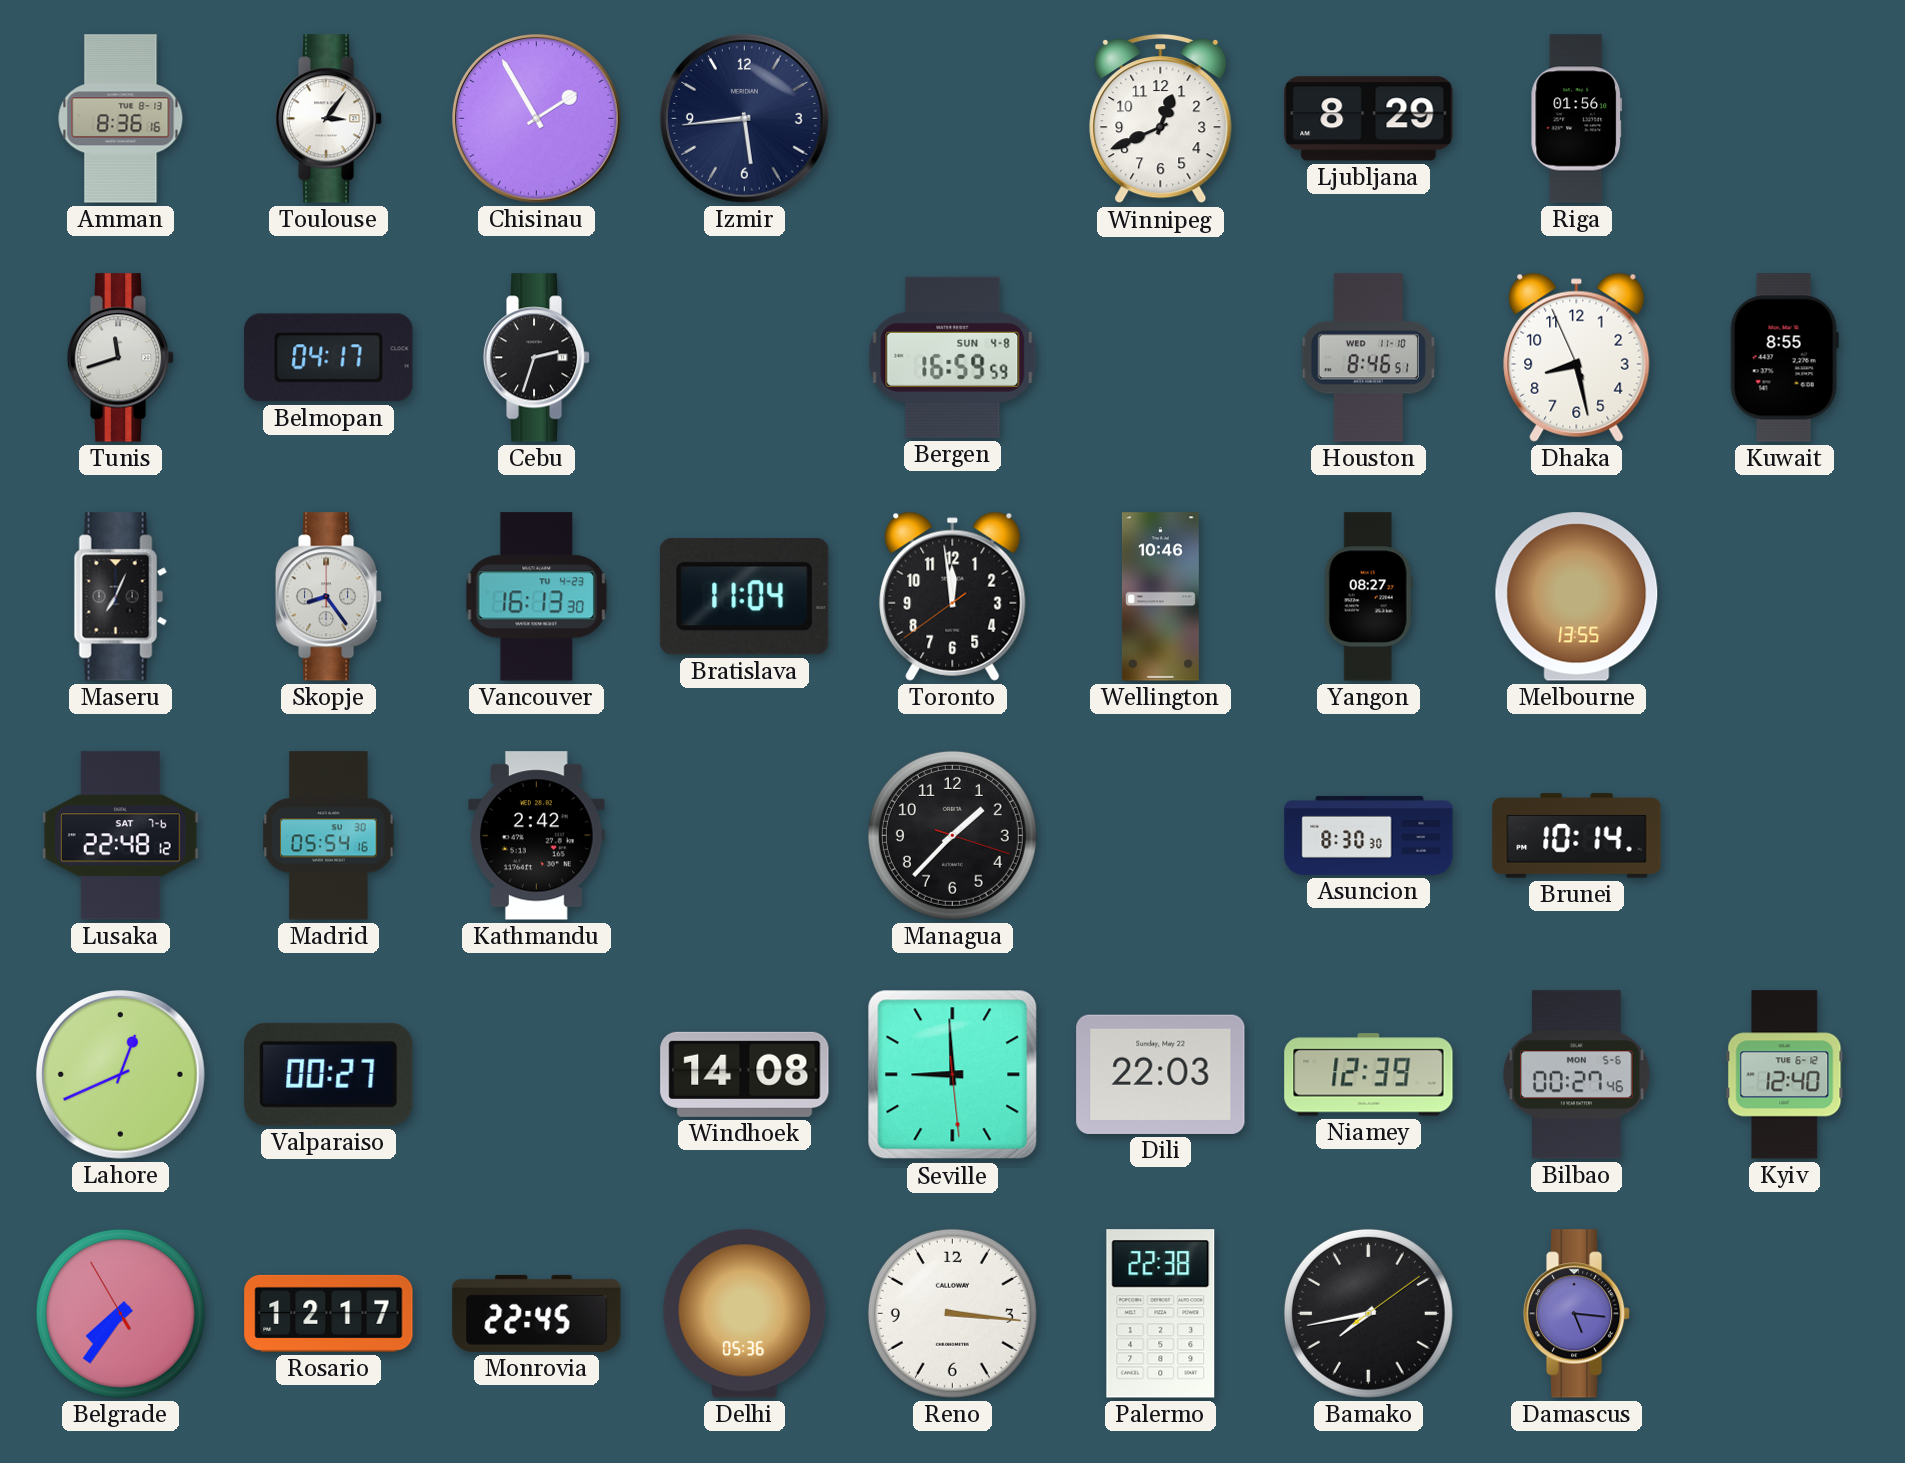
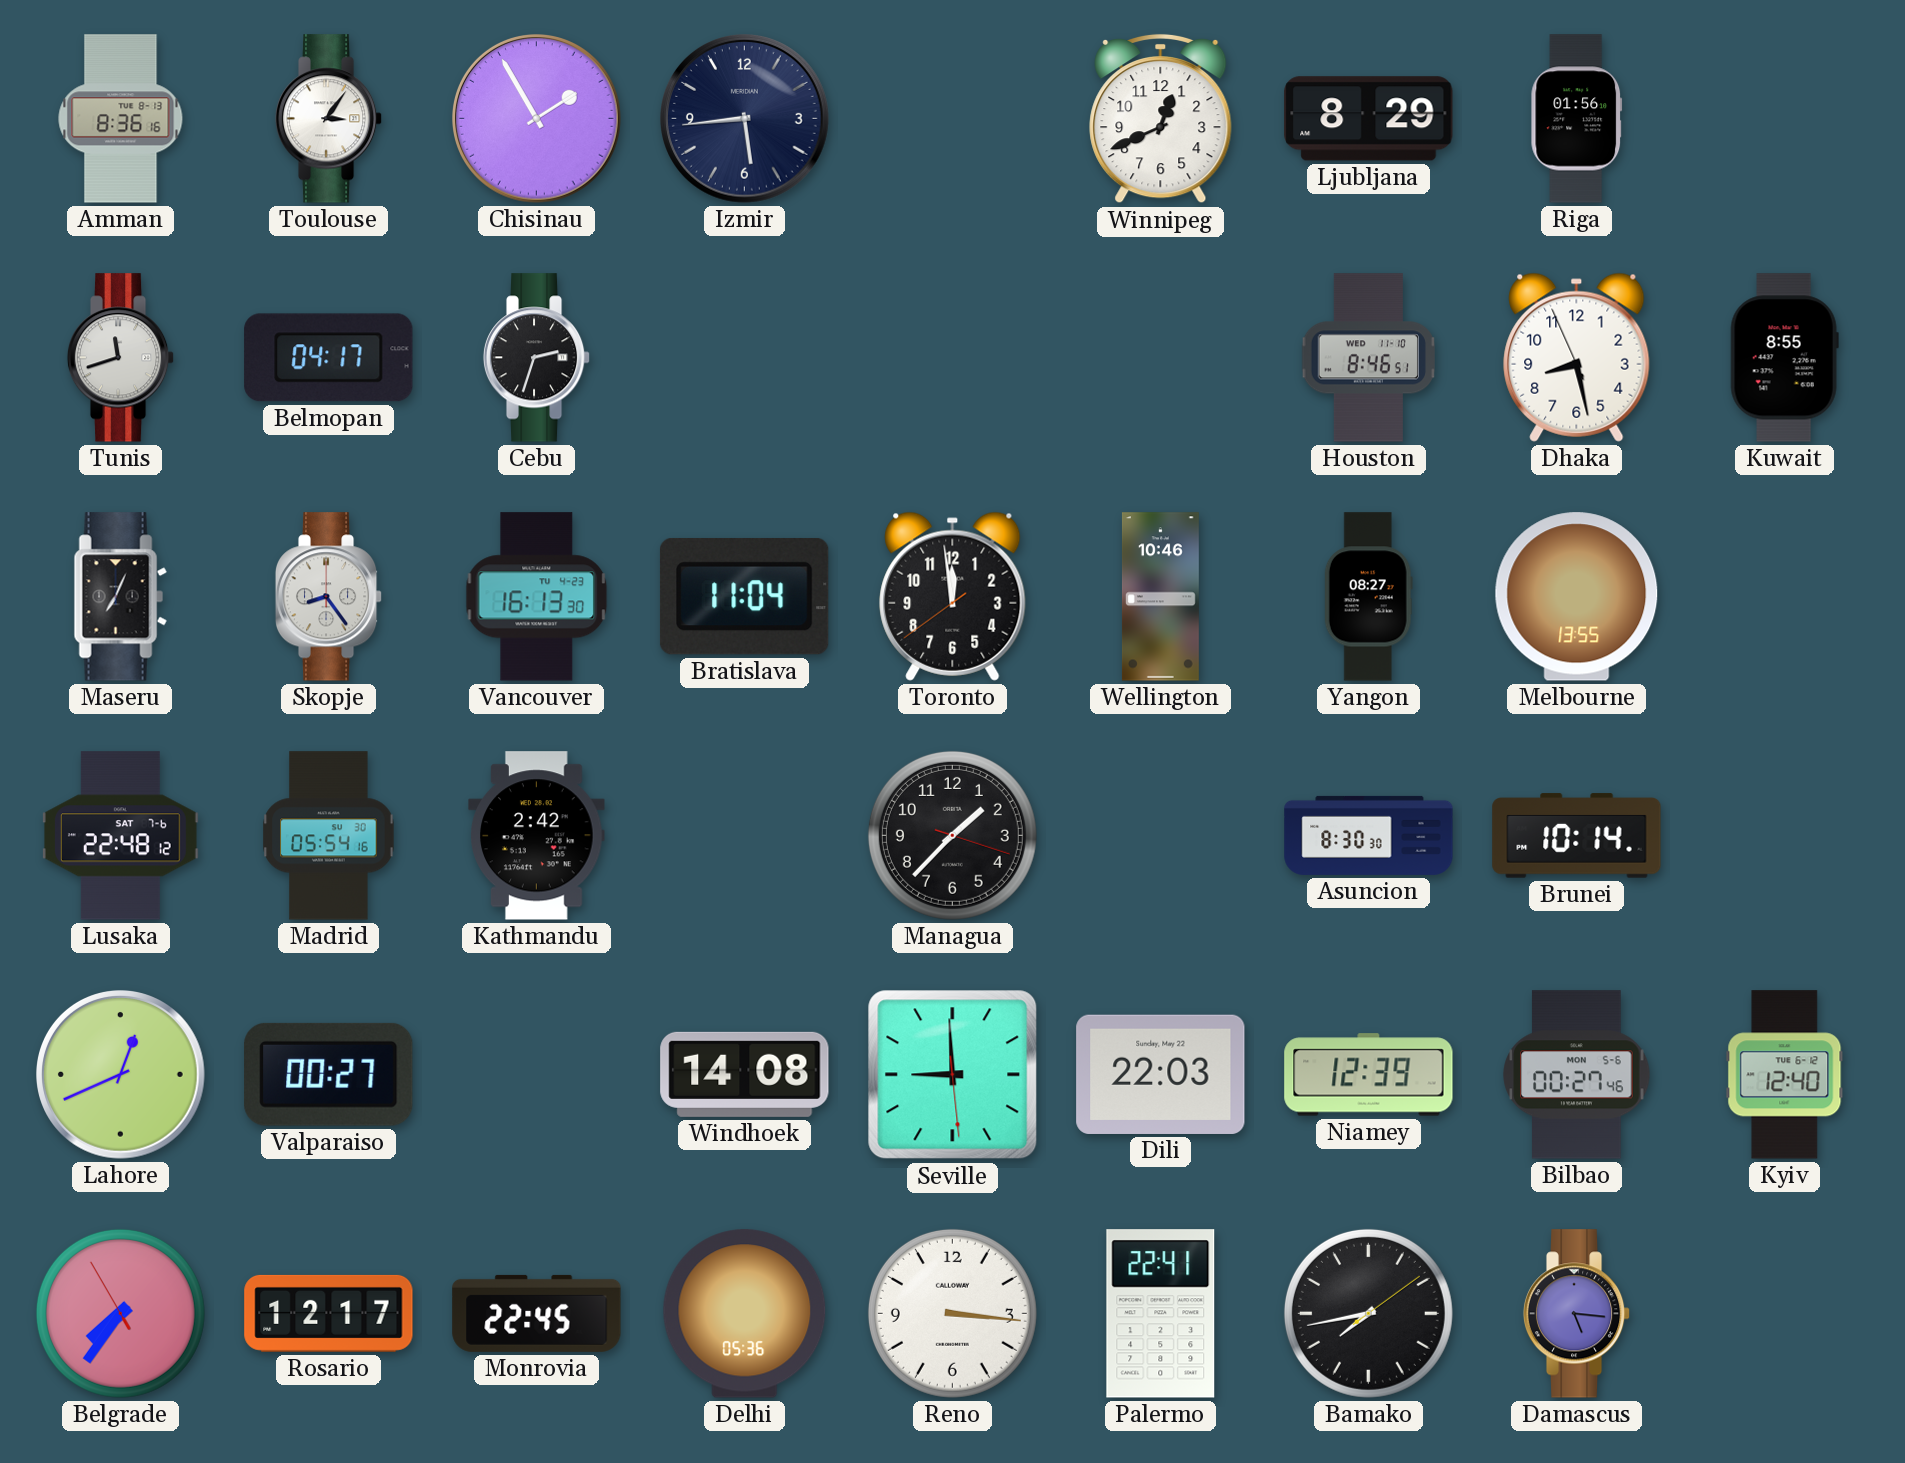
Bergen: 16:59 -> none (953, 357)
Palermo: 22:38 -> 22:41 (1161, 1314)
